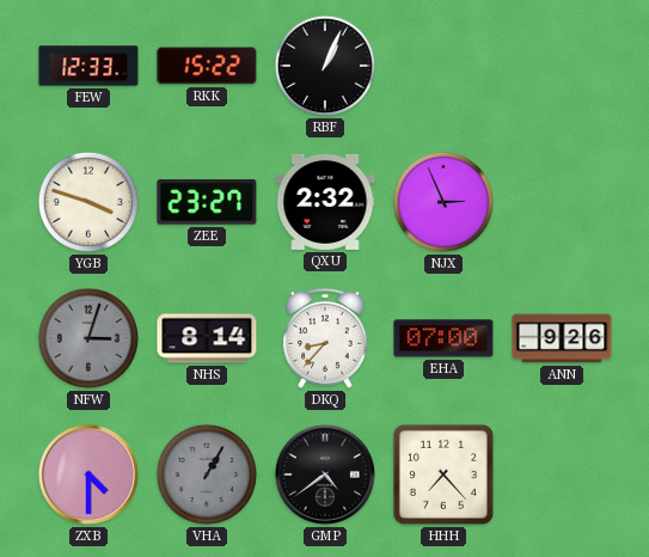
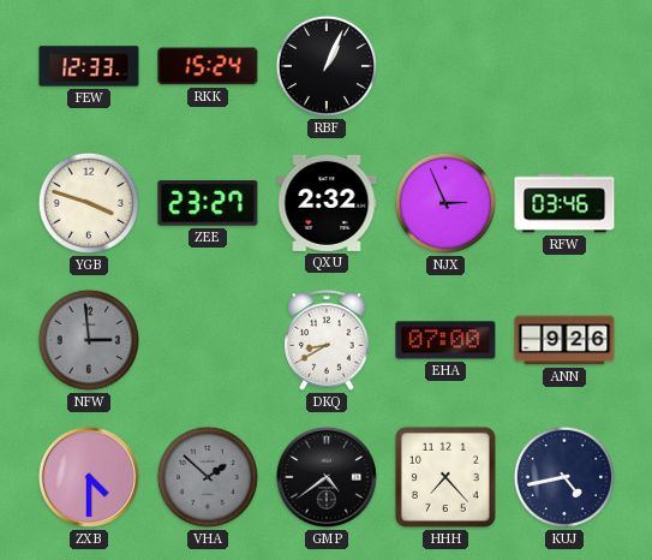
RKK: 15:22 -> 15:24 (208, 66)
RFW: none -> 03:46 (564, 203)
NFW: 3:03 -> 2:59 (89, 340)
NHS: 8:14 -> none (207, 338)
DKQ: 8:37 -> 8:40 (328, 340)
VHA: 1:05 -> 1:52 (208, 477)
KUJ: none -> 4:43 (564, 477)
